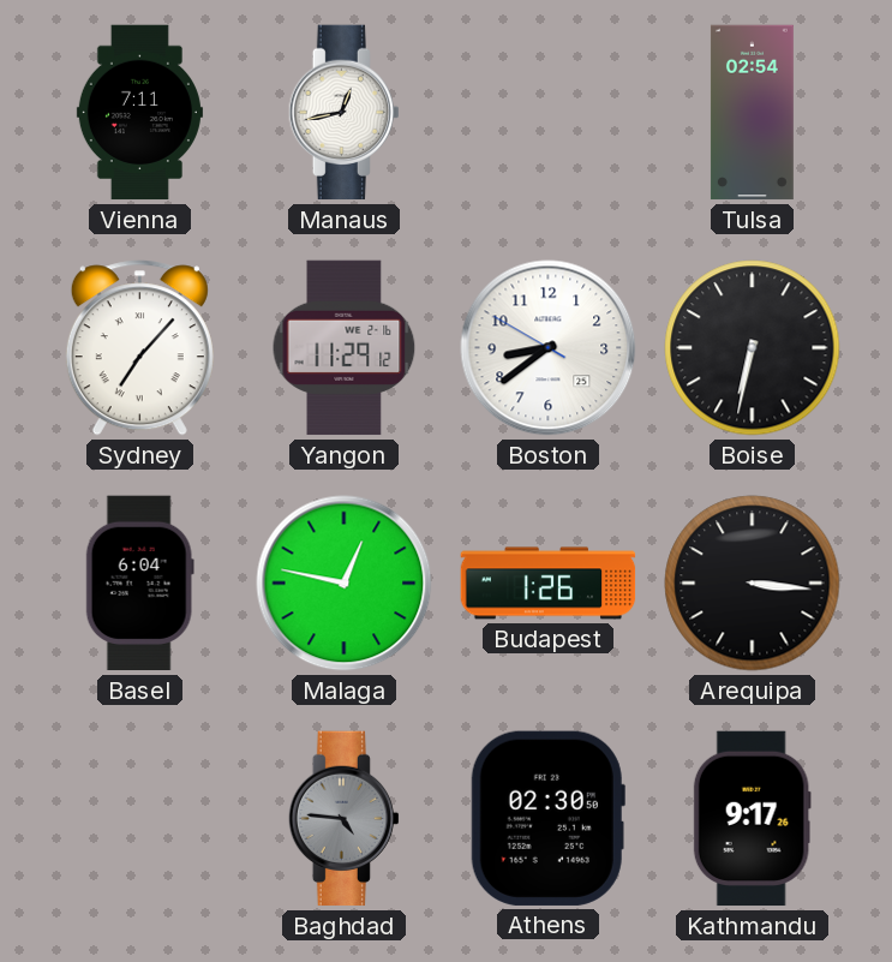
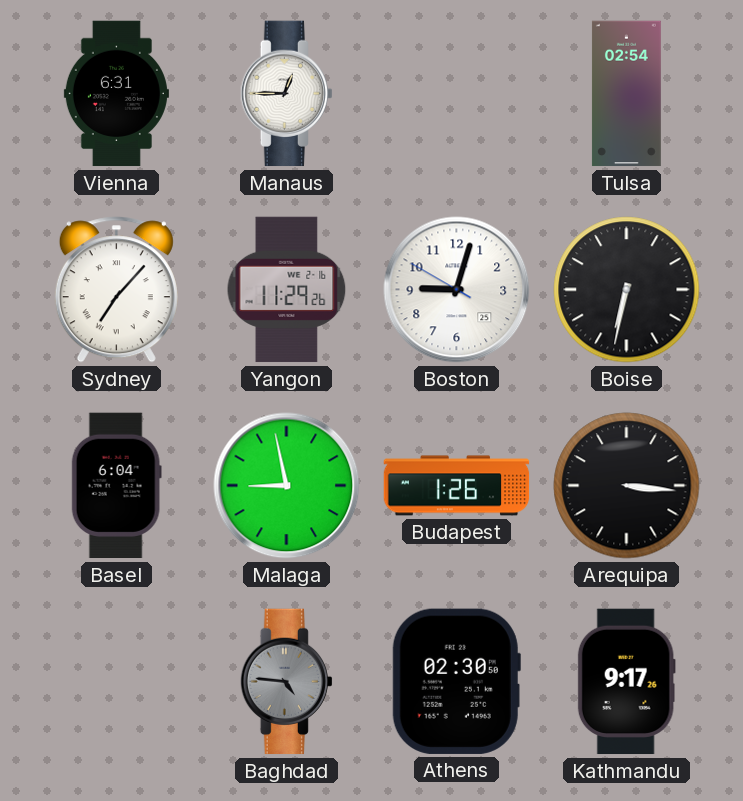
Vienna: 7:11 -> 6:31 (116, 94)
Manaus: 12:43 -> 12:45 (286, 94)
Yangon: 11:29:12 -> 11:29:26 (287, 290)
Boston: 8:38 -> 9:02 (457, 290)
Malaga: 12:47 -> 8:58 (287, 486)
